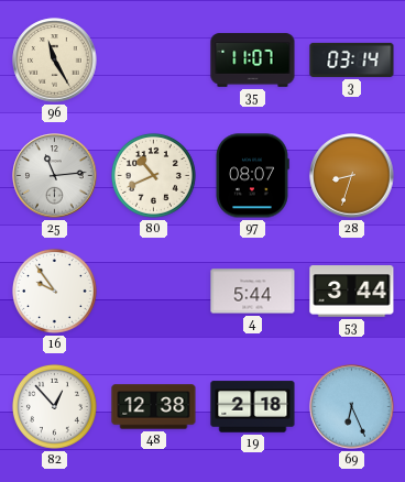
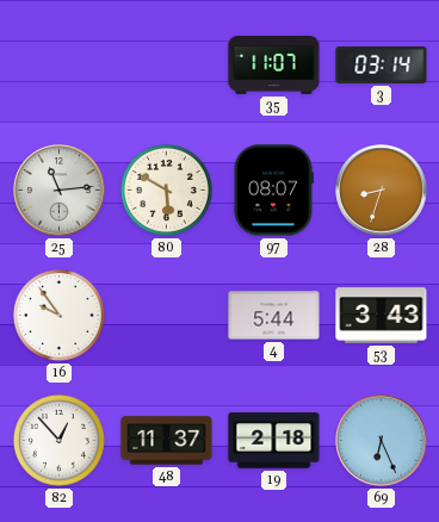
96: 11:25 -> none (55, 61)
80: 10:41 -> 5:50 (166, 189)
53: 3:44 -> 3:43 (382, 316)
48: 12:38 -> 11:37 (167, 441)
